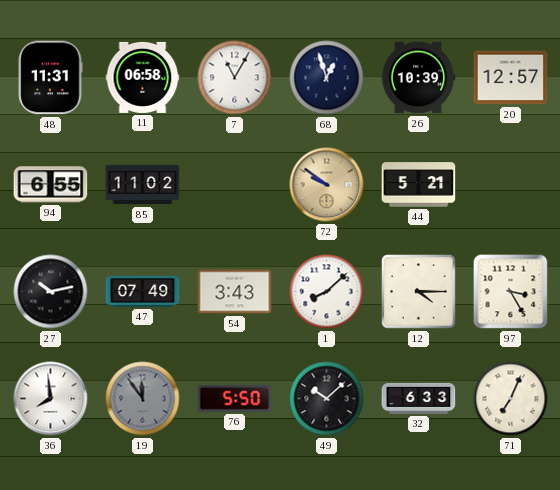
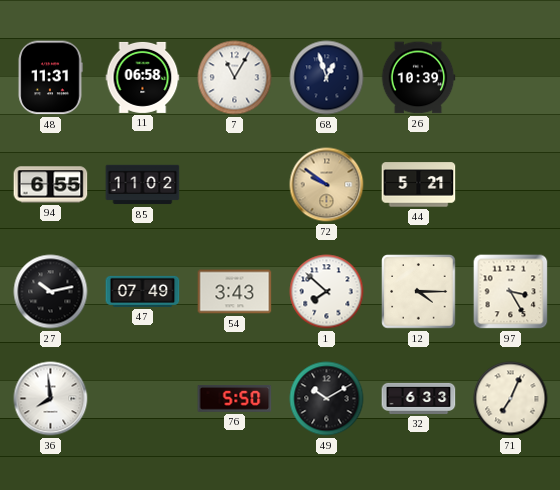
20: 12:57 -> none (511, 78)
1: 8:08 -> 7:52 (327, 292)
19: 11:54 -> none (143, 399)
49: 10:08 -> 10:10 (327, 399)
